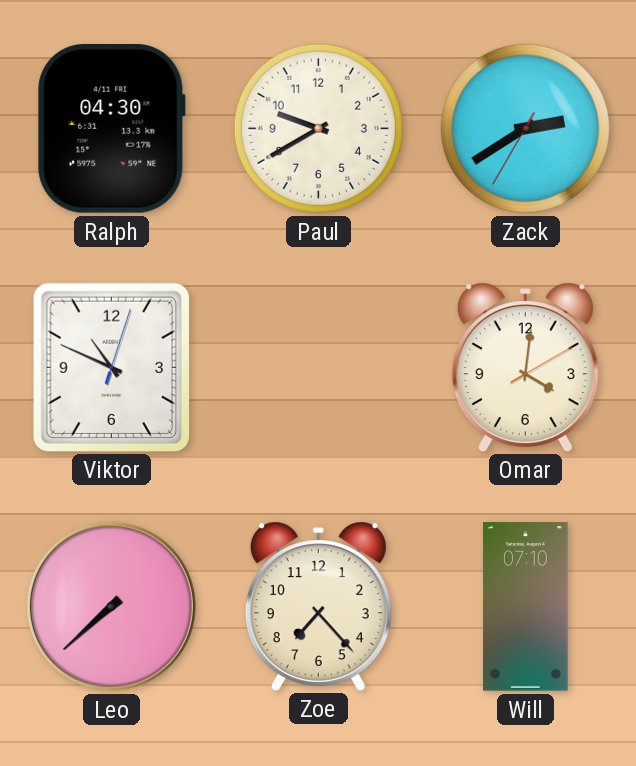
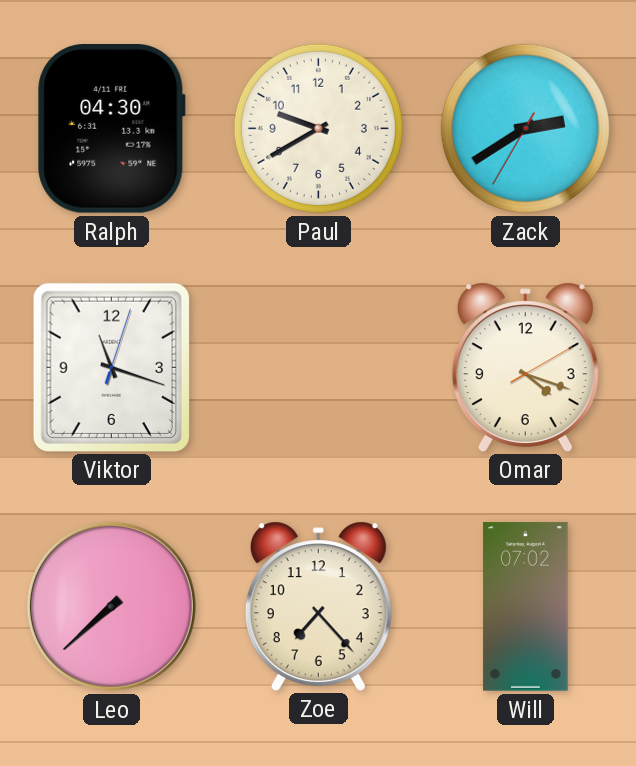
Viktor: 10:49 -> 11:18 (111, 367)
Omar: 4:01 -> 4:18 (525, 367)
Will: 07:10 -> 07:02 (526, 607)
